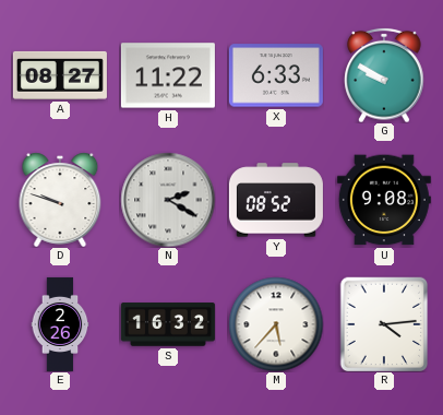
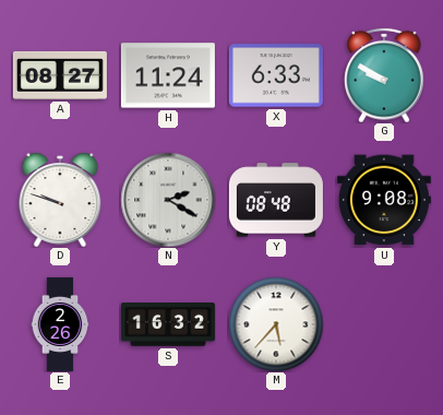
H: 11:22 -> 11:24 (168, 75)
Y: 08:52 -> 08:48 (276, 200)
R: 4:14 -> none (384, 324)
